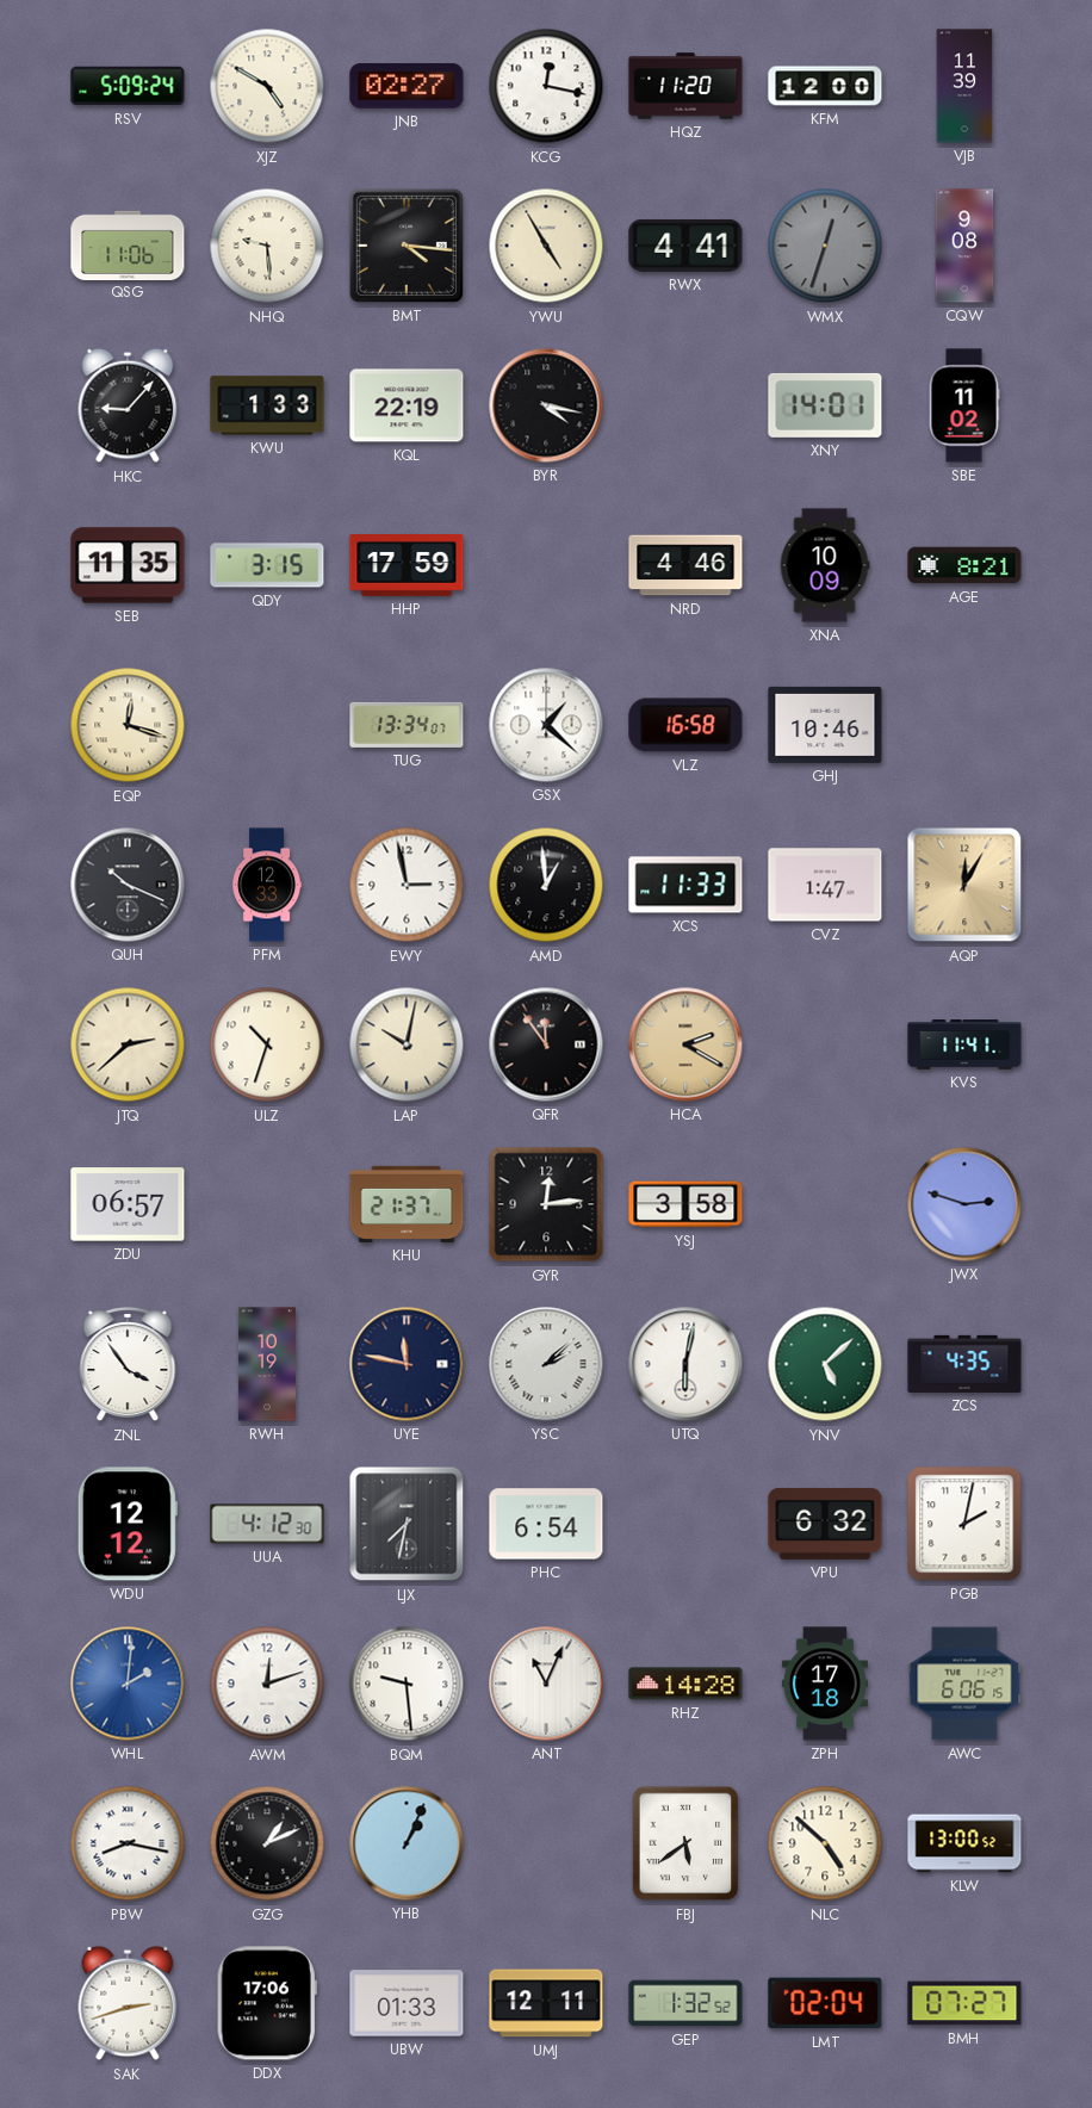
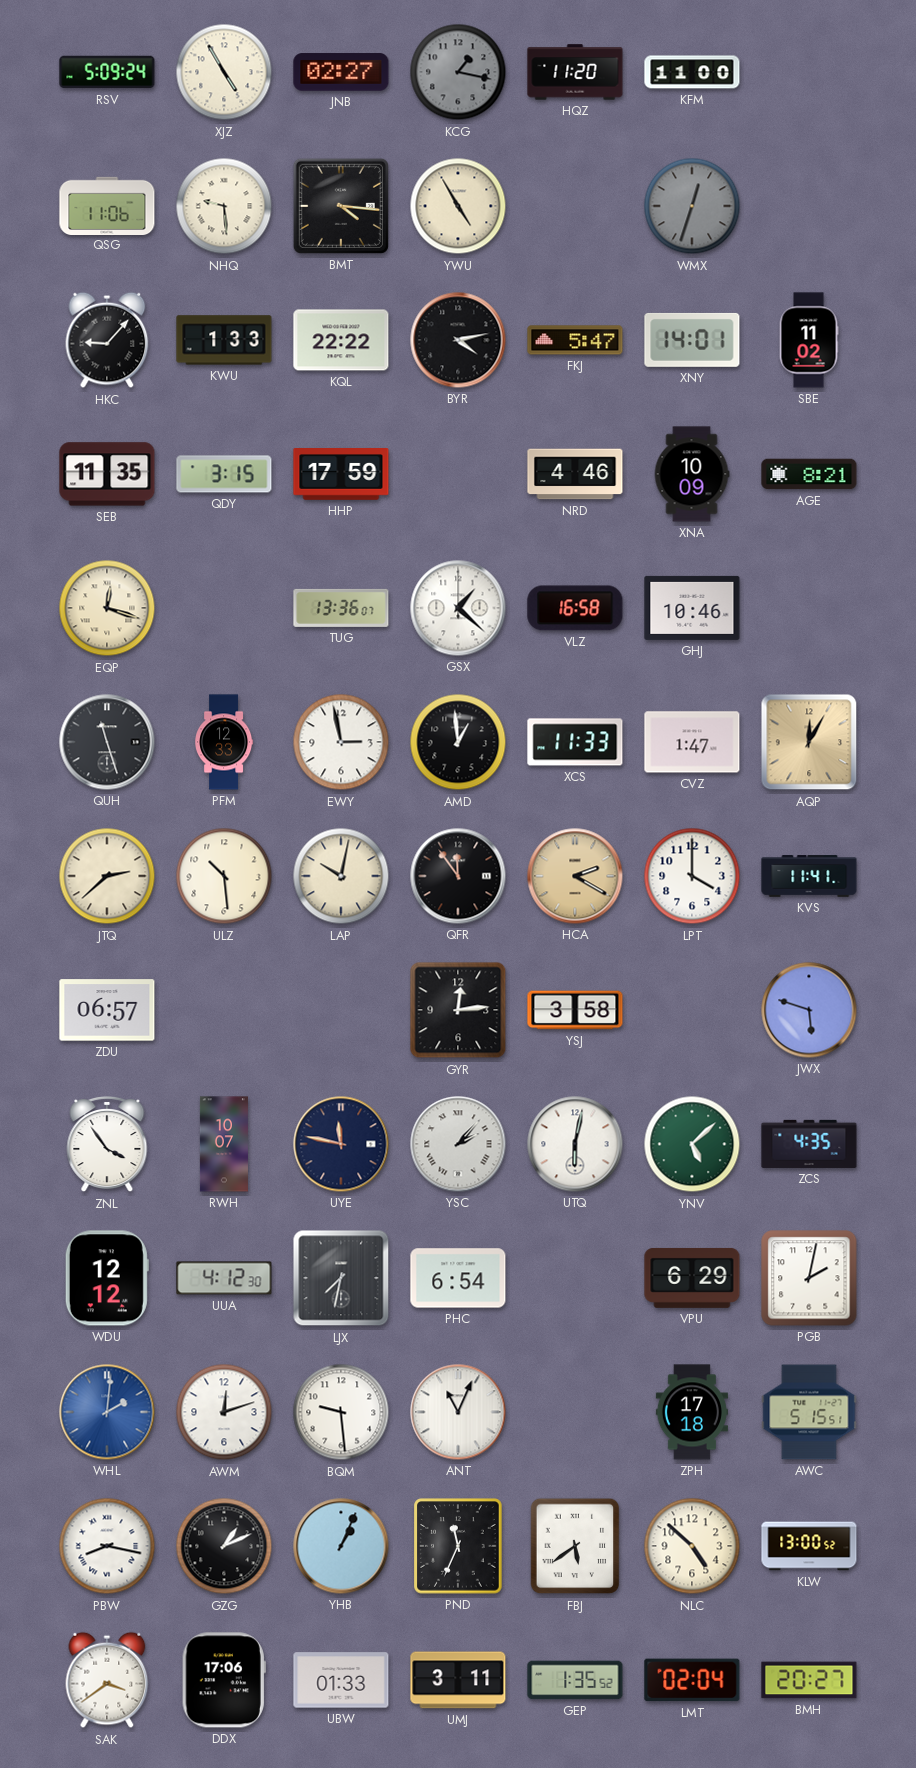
XJZ: 4:50 -> 4:55 (224, 72)
KCG: 12:17 -> 1:17 (458, 72)
KCG dial: white -> grey (458, 72)
KFM: 12:00 -> 11:00 (692, 72)
VJB: 11:39 -> none (964, 86)
RWX: 4:41 -> none (685, 246)
CQW: 9:08 -> none (964, 246)
KQL: 22:19 -> 22:22 (341, 340)
BYR: 4:17 -> 4:13 (458, 340)
FKJ: none -> 5:47 (575, 340)
TUG: 13:34 -> 13:36 (341, 608)
QUH: 10:19 -> 11:27 (107, 742)
ULZ: 10:33 -> 10:29 (224, 876)
LPT: none -> 4:00 (692, 876)
KHU: 21:37 -> none (407, 1204)
JWX: 2:48 -> 5:48 (809, 1010)
RWH: 10:19 -> 10:07 (224, 1144)
YSC: 2:08 -> 2:07 (458, 1144)
VPU: 6:32 -> 6:29 (692, 1278)
RHZ: 14:28 -> none (685, 1684)
AWC: 6:06 -> 5:15 (809, 1412)
PND: none -> 11:34 (458, 1546)
SAK: 2:42 -> 3:39 (107, 1680)
UMJ: 12:11 -> 3:11 (458, 1680)
GEP: 1:32 -> 1:35 (575, 1680)
BMH: 07:27 -> 20:27 (809, 1680)
